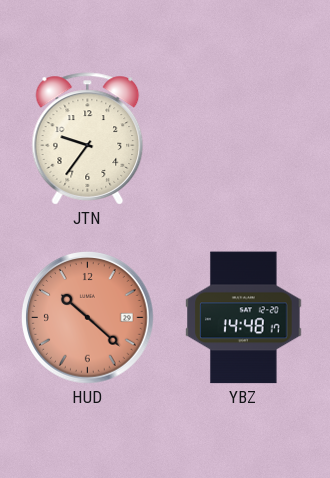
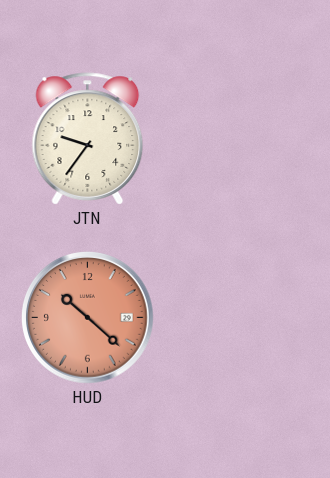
YBZ: 14:48 -> none (244, 318)
